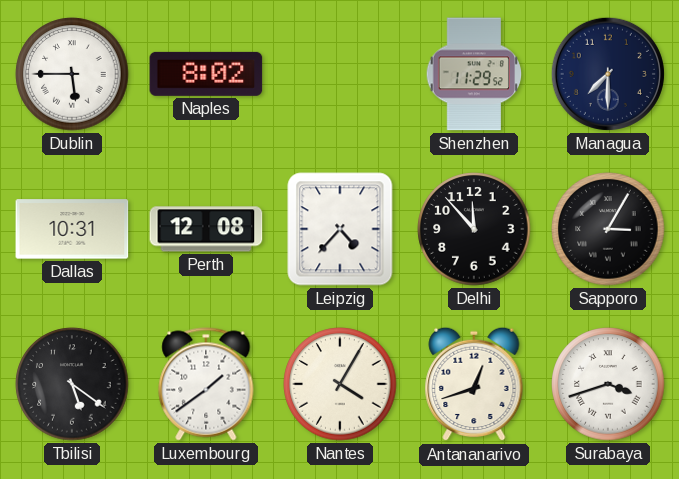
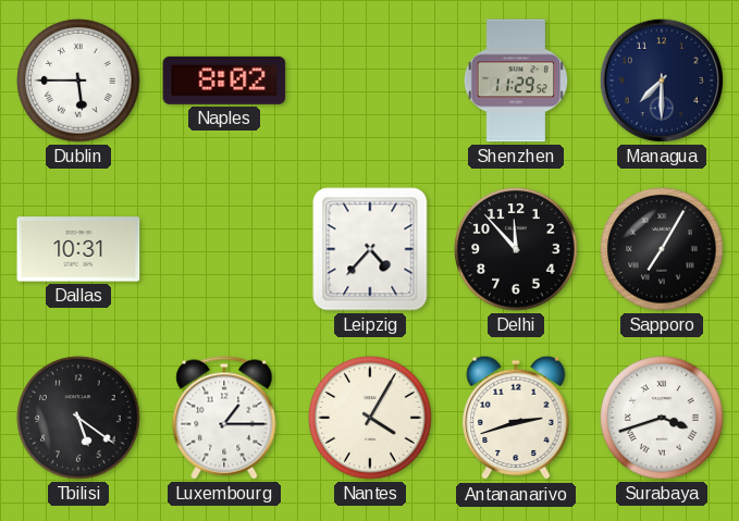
Perth: 12:08 -> none (206, 229)
Sapporo: 3:05 -> 7:05 (662, 249)
Luxembourg: 1:39 -> 1:15 (224, 418)
Antananarivo: 12:42 -> 2:42 (516, 418)
